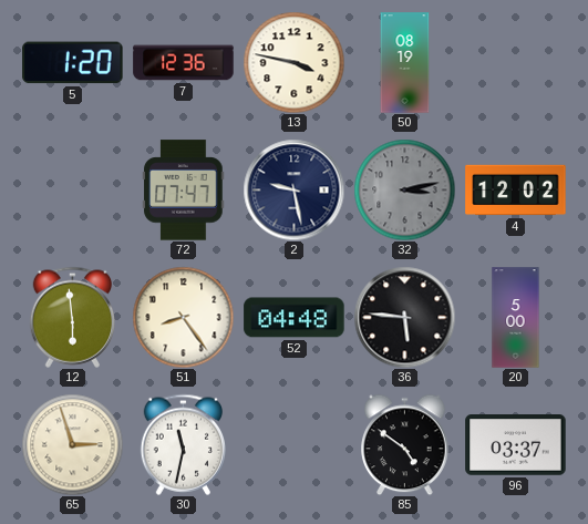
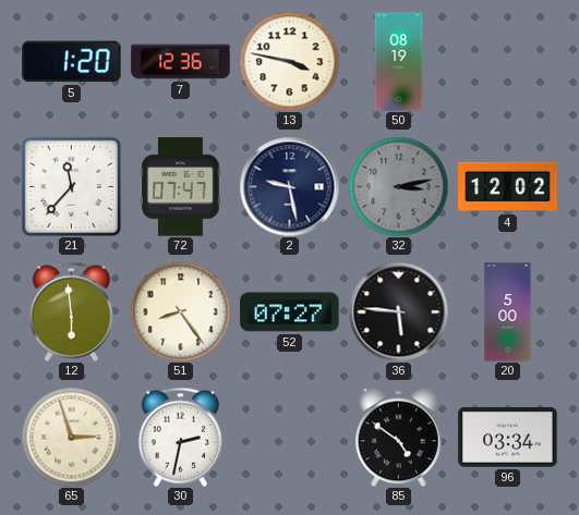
21: none -> 11:37 (71, 186)
52: 04:48 -> 07:27 (290, 312)
30: 11:32 -> 2:32 (180, 437)
96: 03:37 -> 03:34 (508, 438)
